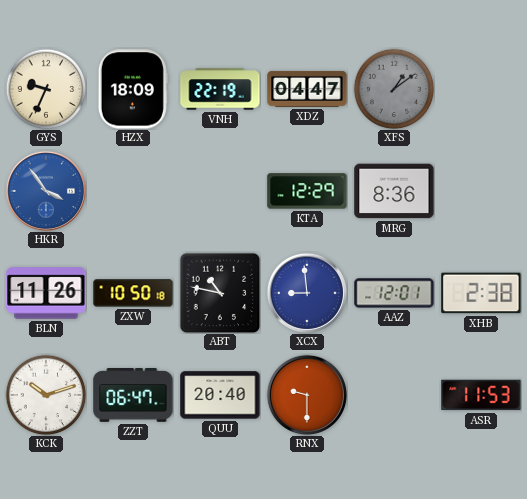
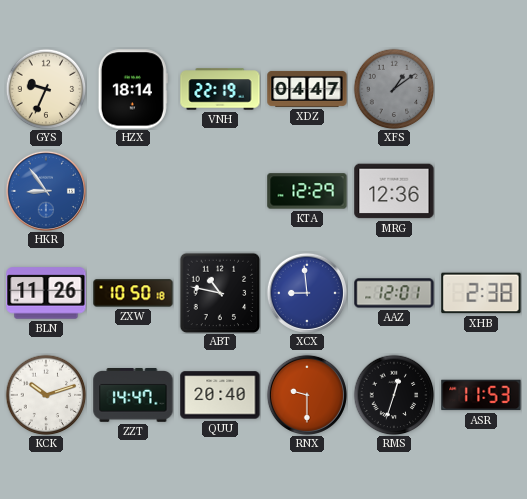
HZX: 18:09 -> 18:14 (133, 89)
HKR: 3:54 -> 8:54 (46, 191)
MRG: 8:36 -> 12:36 (394, 191)
ZZT: 06:47 -> 14:47 (133, 396)
RMS: none -> 12:33 (394, 395)
